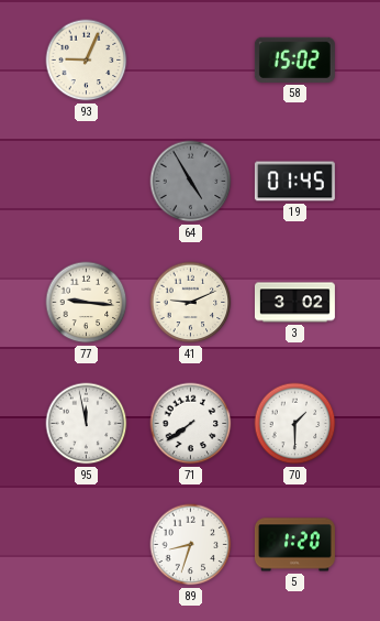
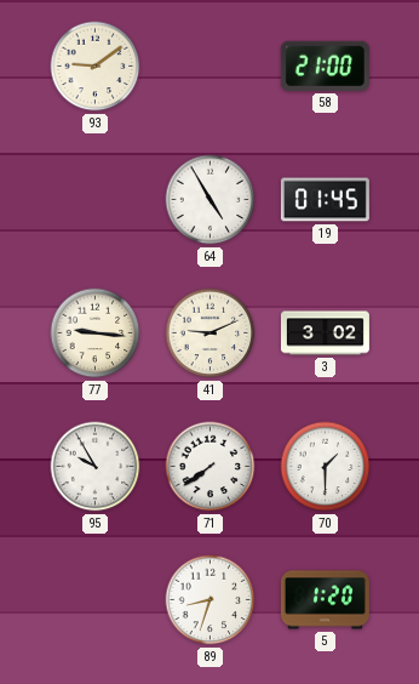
93: 9:04 -> 9:09 (96, 67)
58: 15:02 -> 21:00 (325, 65)
64 dial: grey -> white (211, 200)
95: 11:58 -> 9:55 (96, 467)
